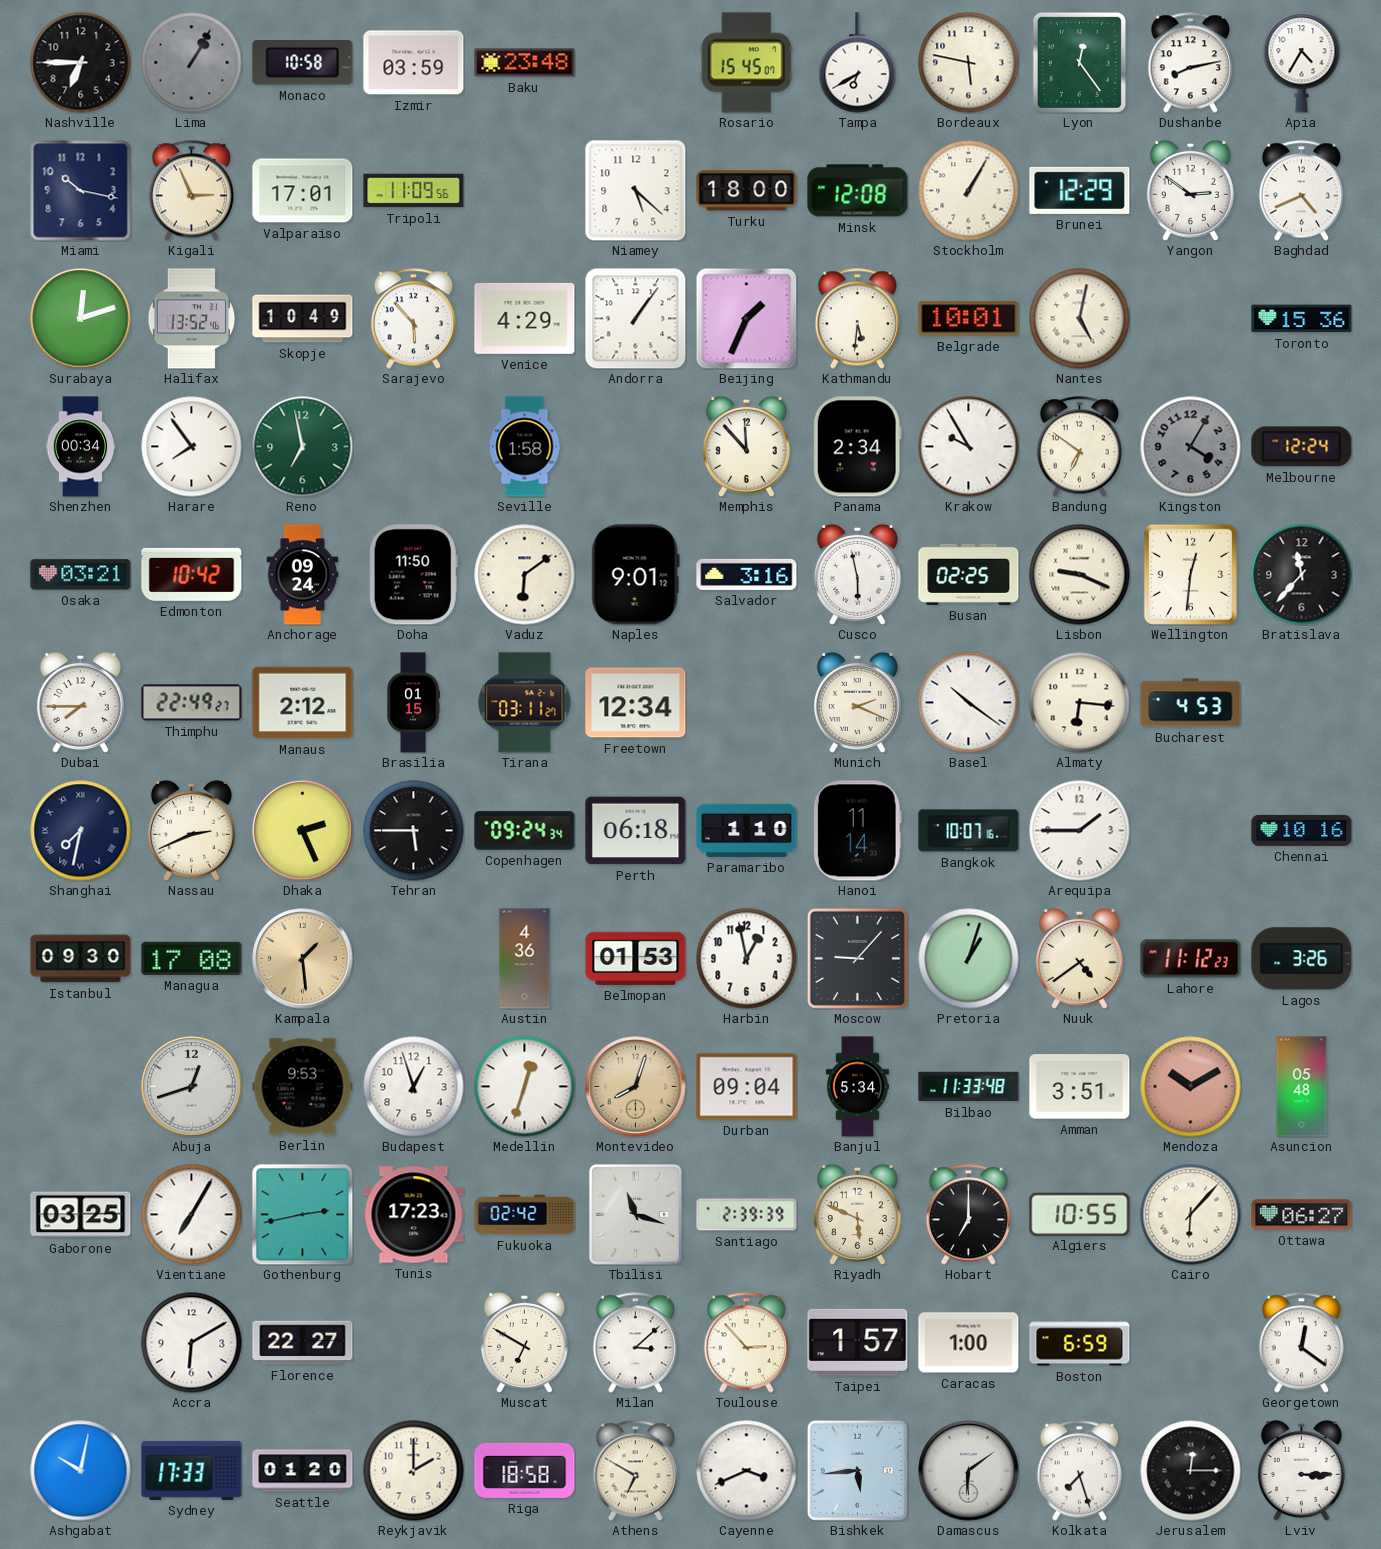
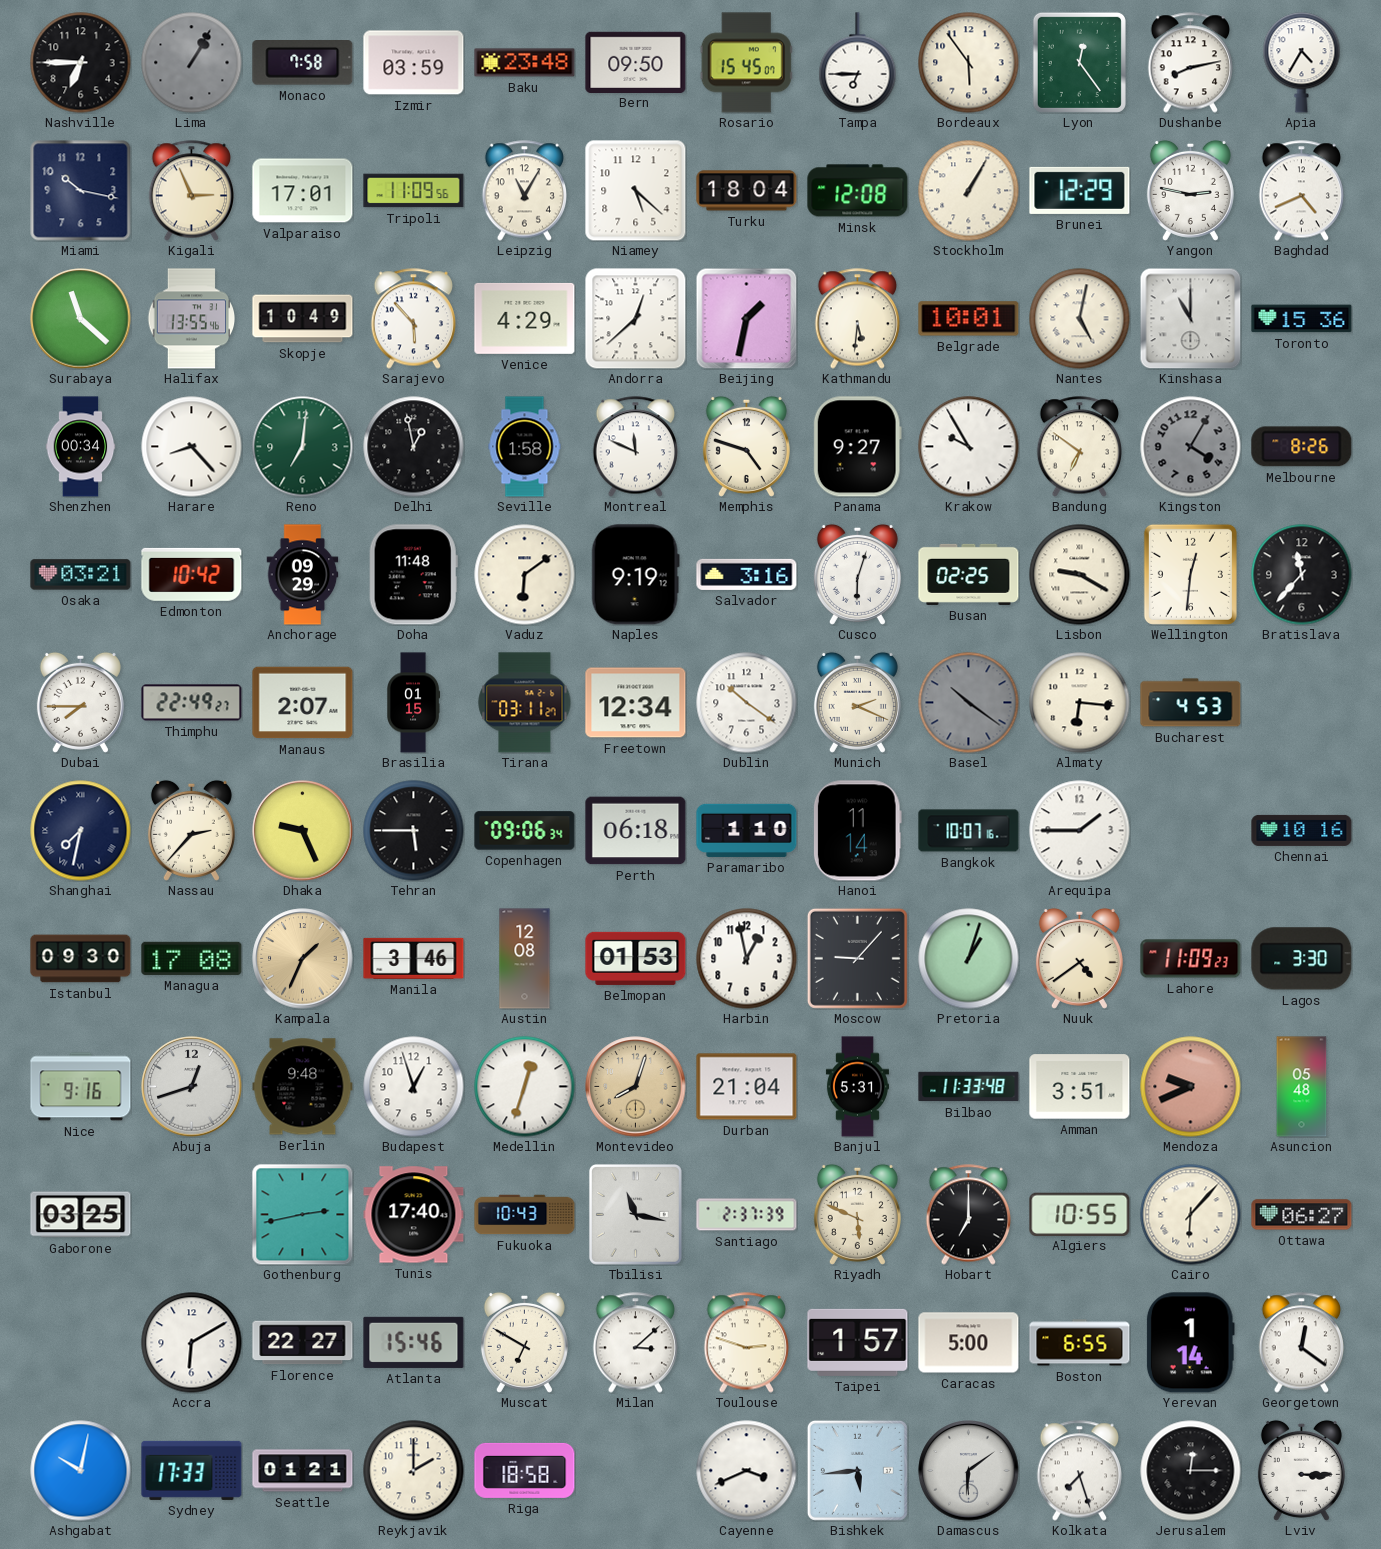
Monaco: 10:58 -> 7:58 (303, 63)
Bern: none -> 09:50 (636, 62)
Tampa: 6:40 -> 6:45 (858, 63)
Bordeaux: 5:47 -> 5:54 (969, 63)
Leipzig: none -> 11:05 (525, 191)
Turku: 18:00 -> 18:04 (747, 191)
Yangon: 2:51 -> 2:47 (1190, 190)
Surabaya: 12:12 -> 11:22 (81, 319)
Halifax: 13:52 -> 13:55 (192, 319)
Andorra: 1:06 -> 12:38 (635, 318)
Beijing: 1:34 -> 1:32 (746, 318)
Kinshasa: none -> 11:00 (1190, 318)
Harare: 7:54 -> 8:23 (192, 447)
Reno: 6:58 -> 7:01 (303, 447)
Delhi: none -> 12:58 (414, 447)
Montreal: none -> 11:49 (636, 447)
Memphis: 11:53 -> 4:48 (746, 446)
Panama: 2:34 -> 9:27 (857, 447)
Melbourne: 12:24 -> 8:26 (1302, 447)
Anchorage: 09:24 -> 09:29 (303, 575)
Doha: 11:50 -> 11:48 (413, 575)
Naples: 9:01 -> 9:19 (635, 575)
Cusco: 5:58 -> 6:03 (857, 574)
Lisbon: 9:19 -> 9:20 (1080, 575)
Manaus: 2:12 -> 2:07 (303, 703)
Dublin: none -> 10:21 (747, 703)
Basel dial: white -> grey (969, 703)
Nassau: 2:41 -> 2:37 (191, 830)
Dhaka: 2:26 -> 9:26 (303, 831)
Copenhagen: 09:24 -> 09:06 (525, 831)
Kampala: 1:29 -> 1:34 (303, 959)
Manila: none -> 3:46 (414, 958)
Austin: 4:36 -> 12:08 (525, 959)
Lahore: 11:12 -> 11:09 (1191, 959)
Lagos: 3:26 -> 3:30 (1302, 959)
Nice: none -> 9:16 (81, 1087)
Berlin: 9:53 -> 9:48 (303, 1087)
Durban: 09:04 -> 21:04 (747, 1087)
Banjul: 5:34 -> 5:31 (857, 1087)
Mendoza: 10:10 -> 9:41 (1191, 1087)
Vientiane: 7:05 -> none (192, 1215)
Tunis: 17:23 -> 17:40 (414, 1215)
Fukuoka: 02:42 -> 10:43 (525, 1215)
Tbilisi: 11:18 -> 11:17 (635, 1214)
Santiago: 2:39 -> 2:37 (747, 1215)
Atlanta: none -> 15:46 (414, 1342)
Toulouse: 2:53 -> 2:48 (747, 1343)
Caracas: 1:00 -> 5:00 (969, 1343)
Boston: 6:59 -> 6:55 (1080, 1343)
Yerevan: none -> 1:14 (1190, 1343)
Seattle: 01:20 -> 01:21 (303, 1471)
Athens: 6:50 -> none (636, 1471)
